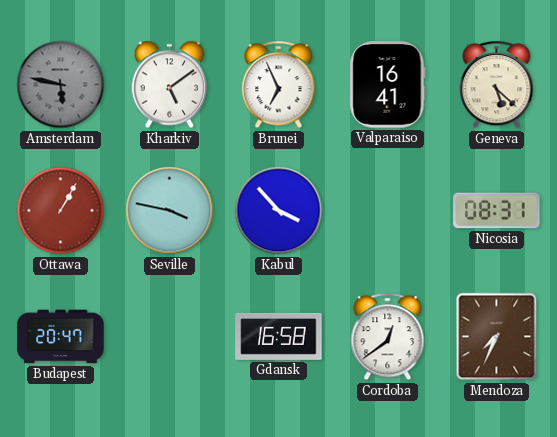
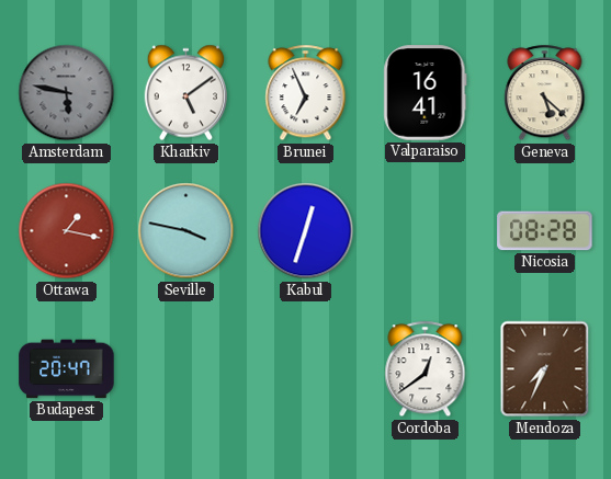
Ottawa: 1:05 -> 1:17 (67, 231)
Kabul: 3:53 -> 12:33 (306, 231)
Nicosia: 08:31 -> 08:28 (545, 231)
Gdansk: 16:58 -> none (279, 336)
